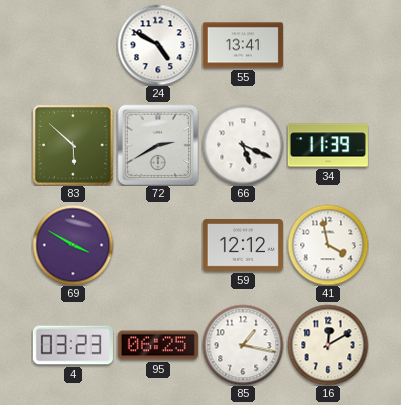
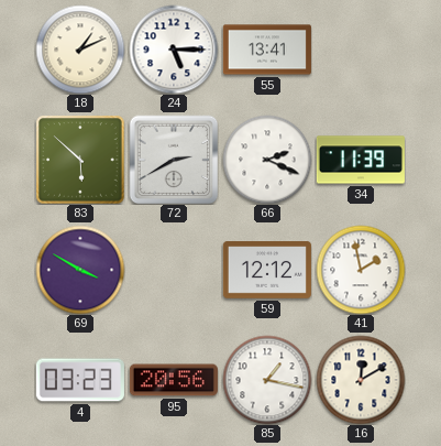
18: none -> 1:11 (80, 50)
24: 4:50 -> 5:15 (174, 50)
66: 5:19 -> 2:19 (267, 160)
41: 3:58 -> 1:58 (361, 270)
95: 06:25 -> 20:56 (174, 380)
